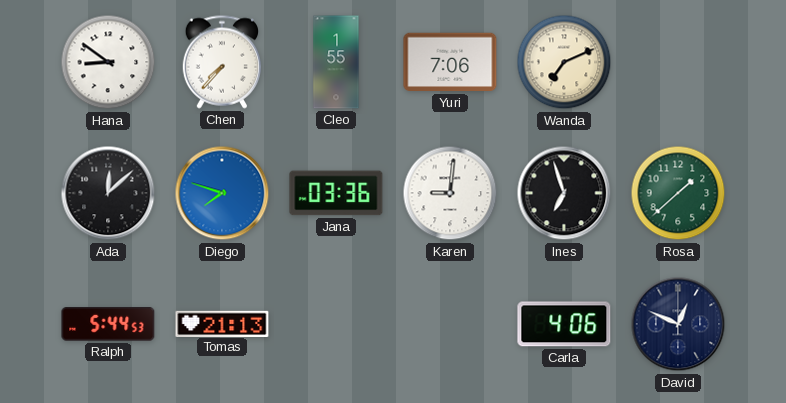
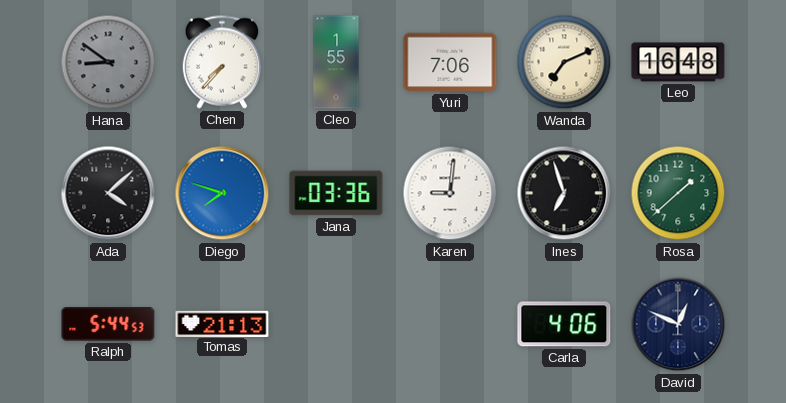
Hana dial: white -> grey (108, 62)
Leo: none -> 16:48 (678, 62)
Ada: 12:08 -> 4:08 (108, 193)
